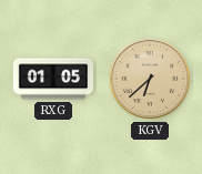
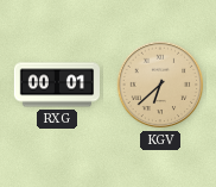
RXG: 01:05 -> 00:01 (56, 85)
